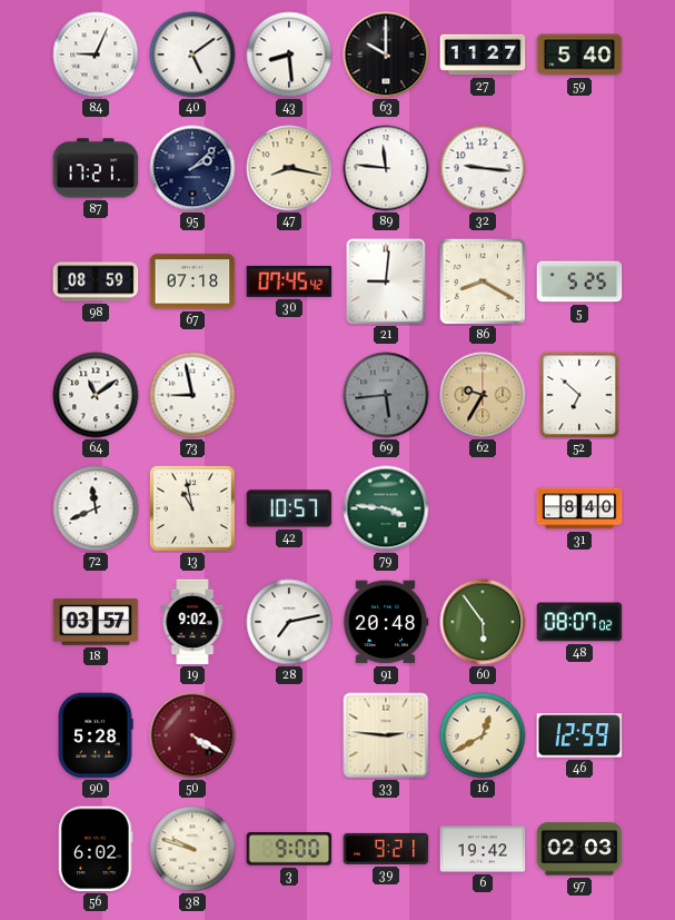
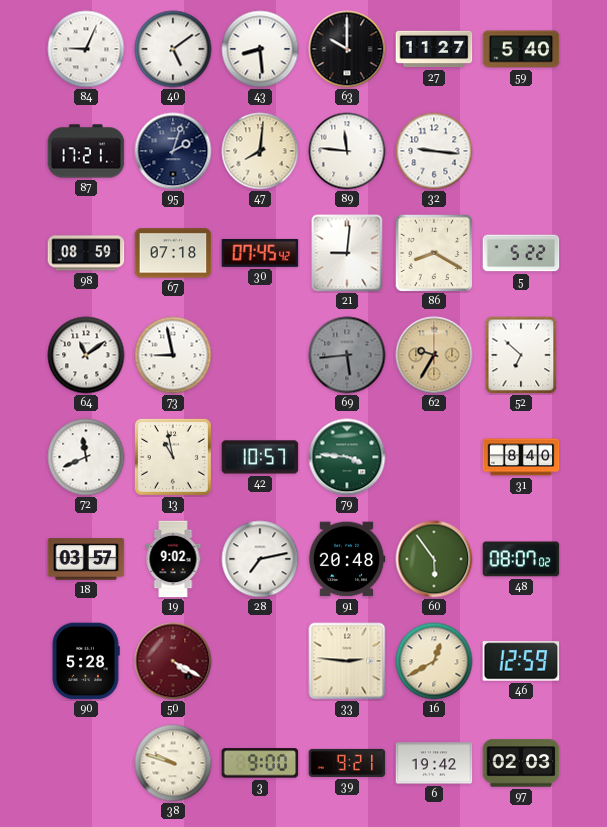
95: 2:08 -> 2:03 (173, 151)
47: 8:17 -> 8:01 (260, 151)
5: 5:25 -> 5:22 (521, 253)
56: 6:02 -> none (96, 849)
